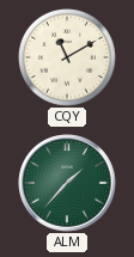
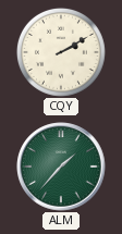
CQY: 11:10 -> 2:10 (61, 52)
